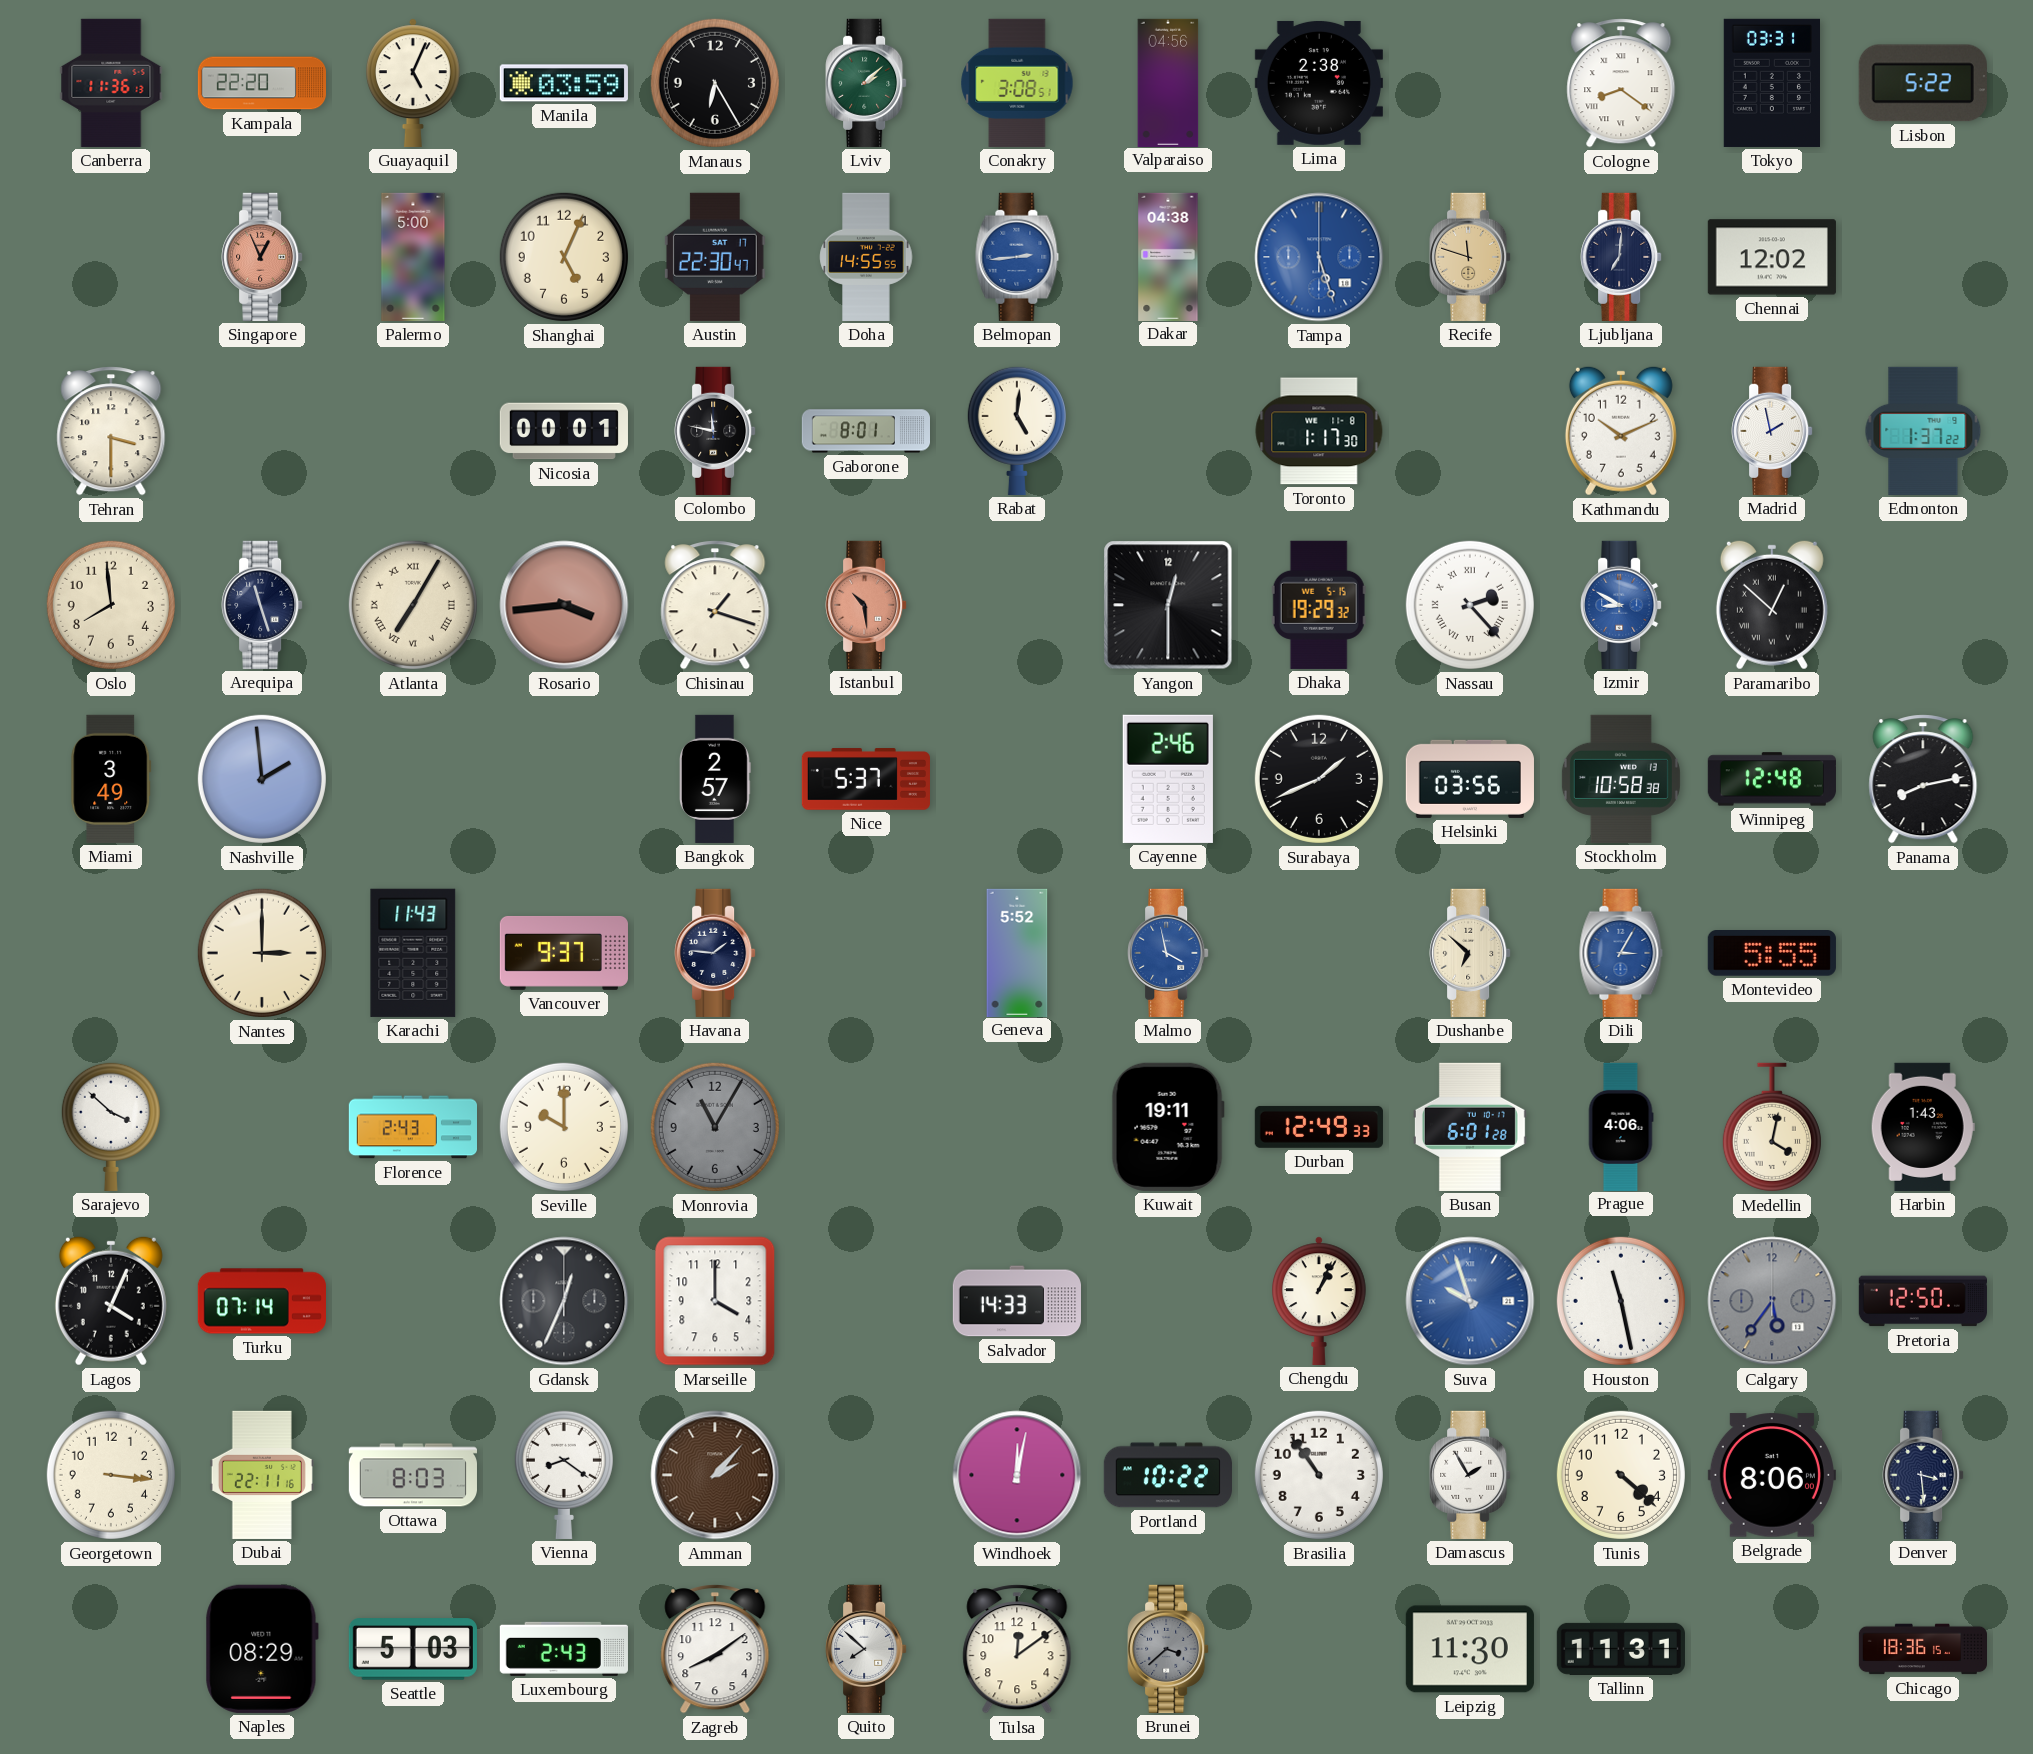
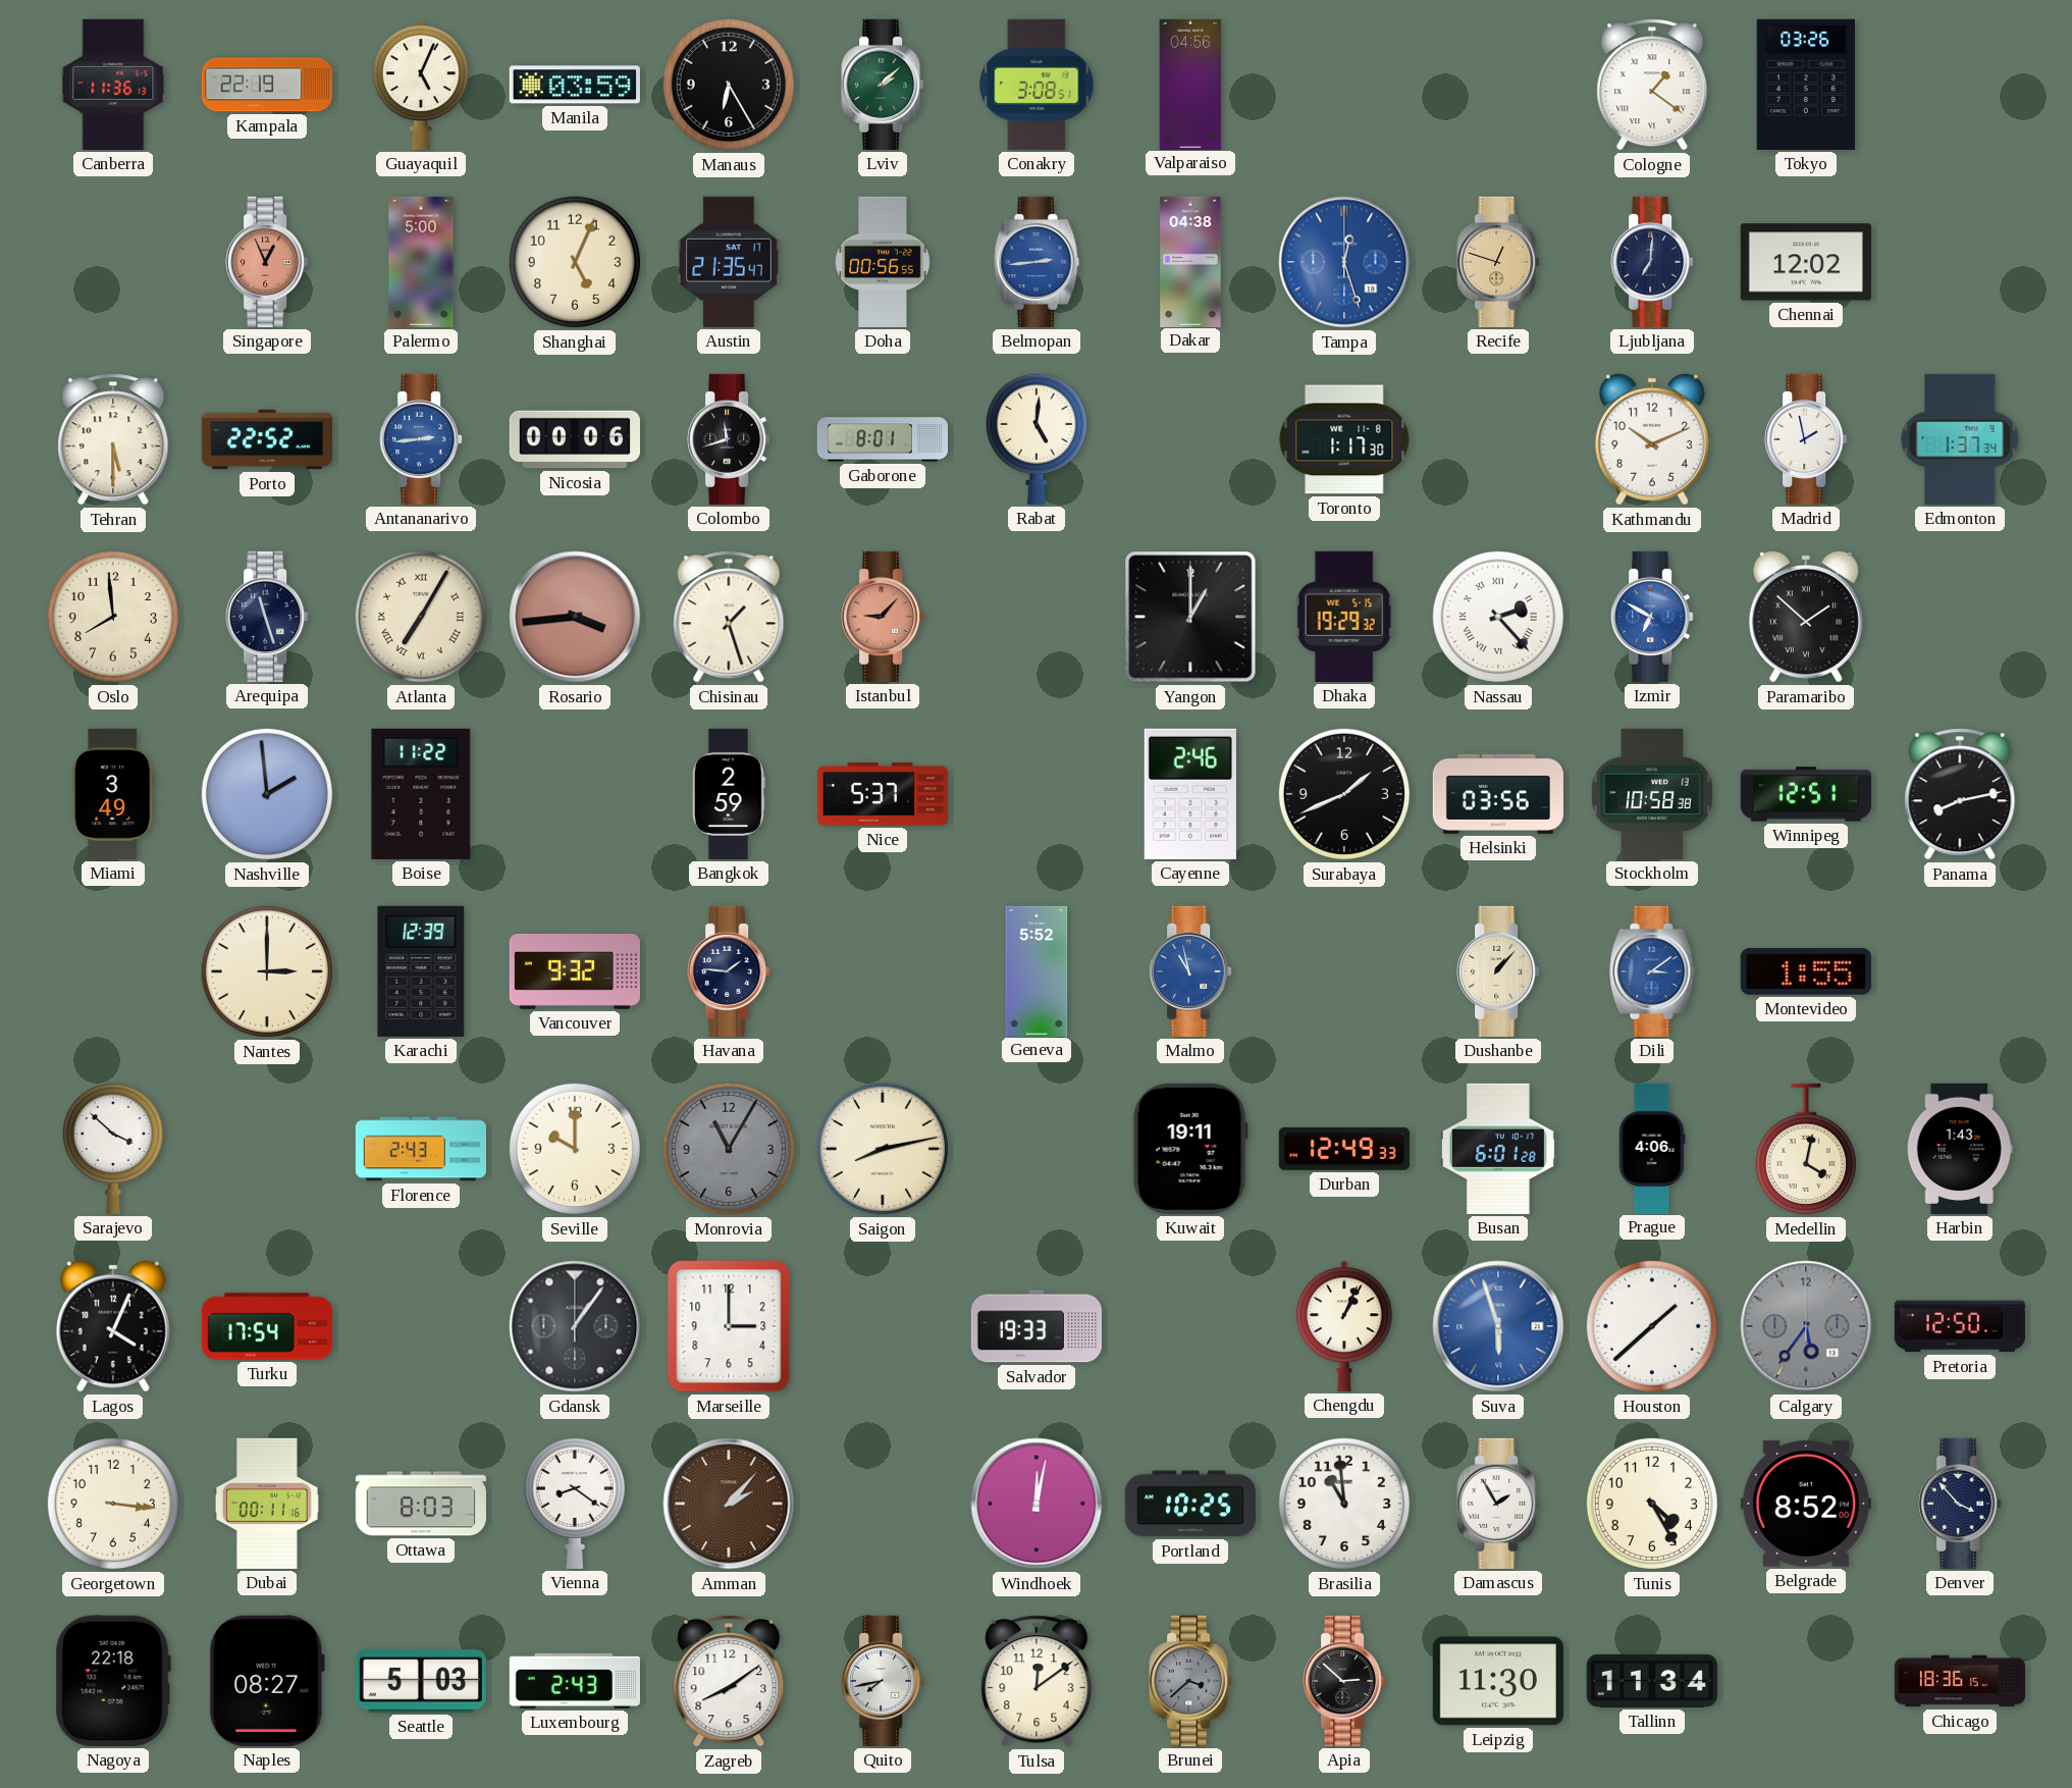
Kampala: 22:20 -> 22:19 (266, 85)
Lima: 2:38 -> none (1319, 83)
Cologne: 8:21 -> 1:21 (1652, 85)
Tokyo: 03:31 -> 03:26 (1805, 85)
Lisbon: 5:22 -> none (1923, 83)
Austin: 22:30 -> 21:35 (729, 262)
Doha: 14:55 -> 00:56 (883, 262)
Tampa: 5:27 -> 12:27 (1344, 262)
Recife: 11:48 -> 12:48 (1498, 262)
Tehran: 3:30 -> 5:30 (113, 439)
Porto: none -> 22:52 (266, 439)
Antananarivo: none -> 2:44 (421, 439)
Nicosia: 00:01 -> 00:06 (575, 439)
Colombo: 11:47 -> 11:42 (729, 439)
Edmonton: 1:37:22 -> 1:37:34 (1960, 439)
Chisinau: 1:18 -> 1:27 (729, 617)
Istanbul: 10:29 -> 9:07 (883, 617)
Yangon: 12:30 -> 1:00 (1190, 617)
Izmir: 8:50 -> 6:50 (1652, 617)
Paramaribo: 12:52 -> 1:52 (1806, 617)
Boise: none -> 11:22 (421, 794)
Bangkok: 2:57 -> 2:59 (730, 794)
Winnipeg: 12:48 -> 12:51 (1806, 794)
Karachi: 11:43 -> 12:39 (421, 971)
Vancouver: 9:37 -> 9:32 (575, 971)
Malmo: 3:58 -> 10:58 (1190, 971)
Dushanbe: 6:52 -> 1:07 (1498, 971)
Dili: 3:05 -> 3:09 (1652, 971)
Montevideo: 5:55 -> 1:55 (1806, 972)
Saigon: none -> 8:13 (883, 1149)
Turku: 07:14 -> 17:54 (267, 1326)
Gdansk: 12:34 -> 1:06 (575, 1326)
Marseille: 4:00 -> 3:00 (729, 1326)
Salvador: 14:33 -> 19:33 (1037, 1326)
Suva: 9:57 -> 5:57 (1498, 1326)
Houston: 11:28 -> 1:38 (1652, 1326)
Dubai: 22:11 -> 00:11 (267, 1504)
Portland: 10:22 -> 10:25 (1190, 1504)
Brasilia: 10:54 -> 10:59 (1344, 1504)
Tunis: 4:22 -> 4:25 (1652, 1504)
Belgrade: 8:06 -> 8:52 (1806, 1504)
Denver: 3:29 -> 3:53 (1960, 1504)
Nagoya: none -> 22:18 (113, 1681)
Naples: 08:29 -> 08:27 (267, 1681)
Quito: 7:52 -> 7:43 (883, 1681)
Apia: none -> 2:52 (1344, 1681)
Tallinn: 11:31 -> 11:34 (1652, 1681)
